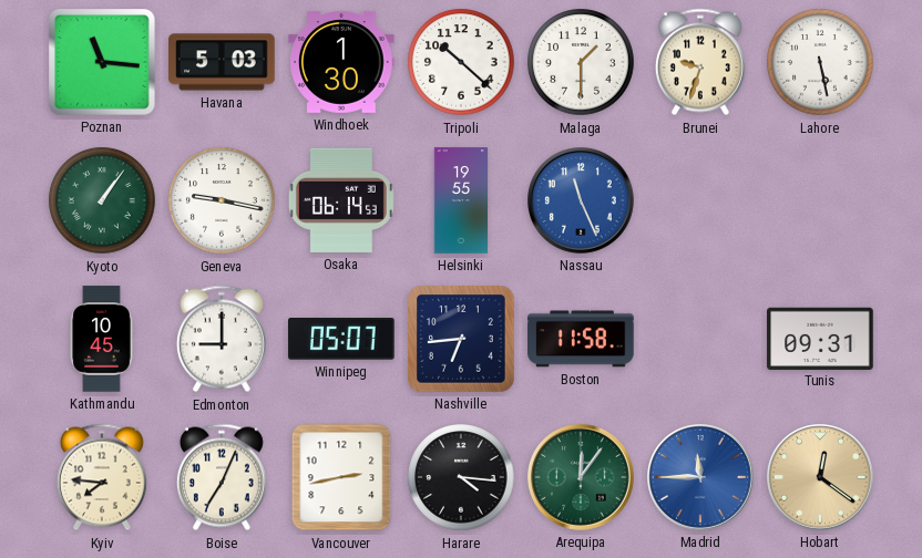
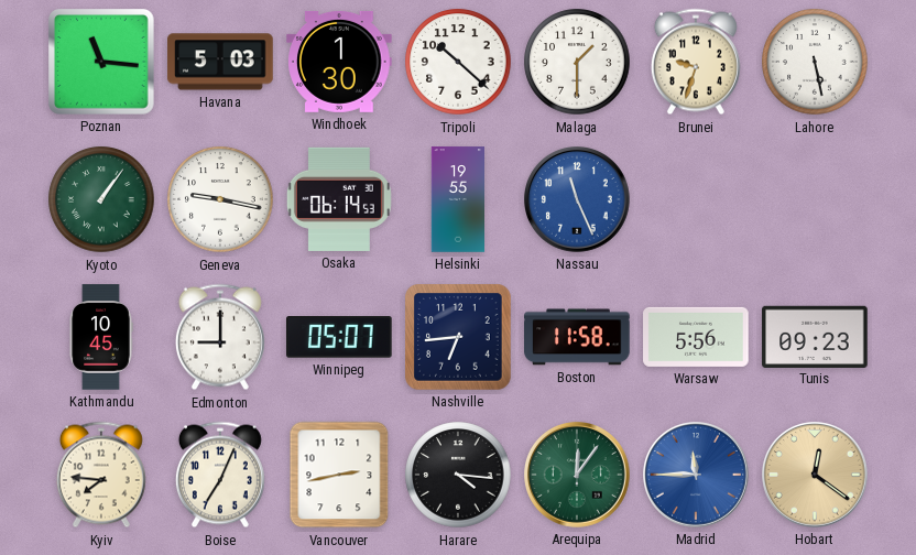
Warsaw: none -> 5:56 (696, 337)
Tunis: 09:31 -> 09:23 (815, 336)
